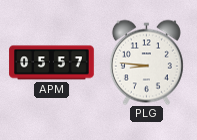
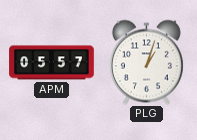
PLG: 8:46 -> 1:03 (146, 62)
